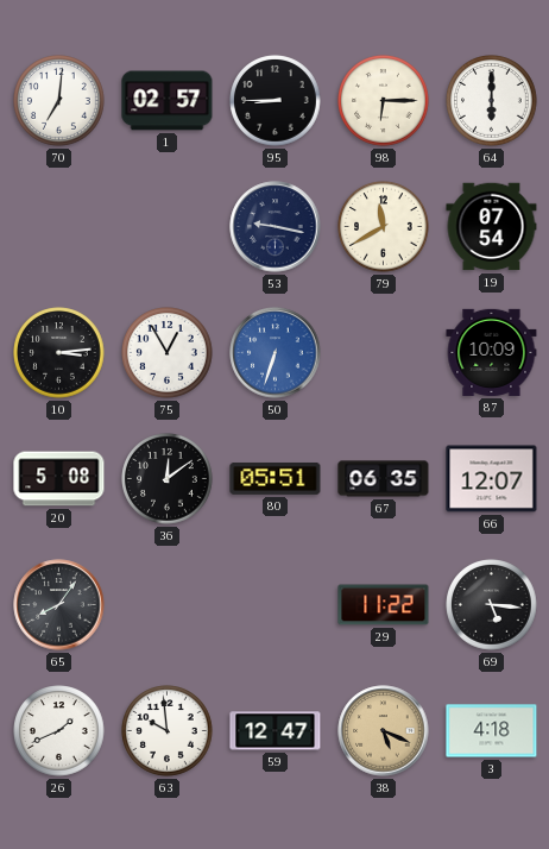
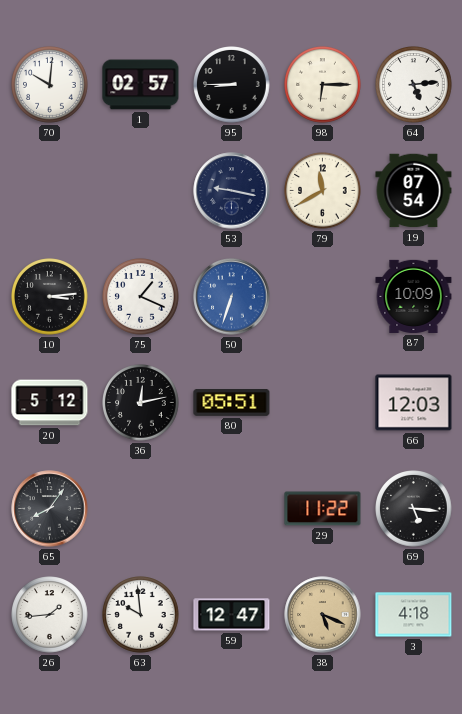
70: 7:01 -> 10:01 (50, 85)
64: 6:00 -> 5:14 (414, 85)
75: 12:55 -> 1:19 (141, 297)
20: 5:08 -> 5:12 (50, 403)
36: 12:09 -> 12:13 (141, 403)
67: 06:35 -> none (384, 479)
66: 12:07 -> 12:03 (414, 403)
26: 1:41 -> 1:44 (50, 615)
